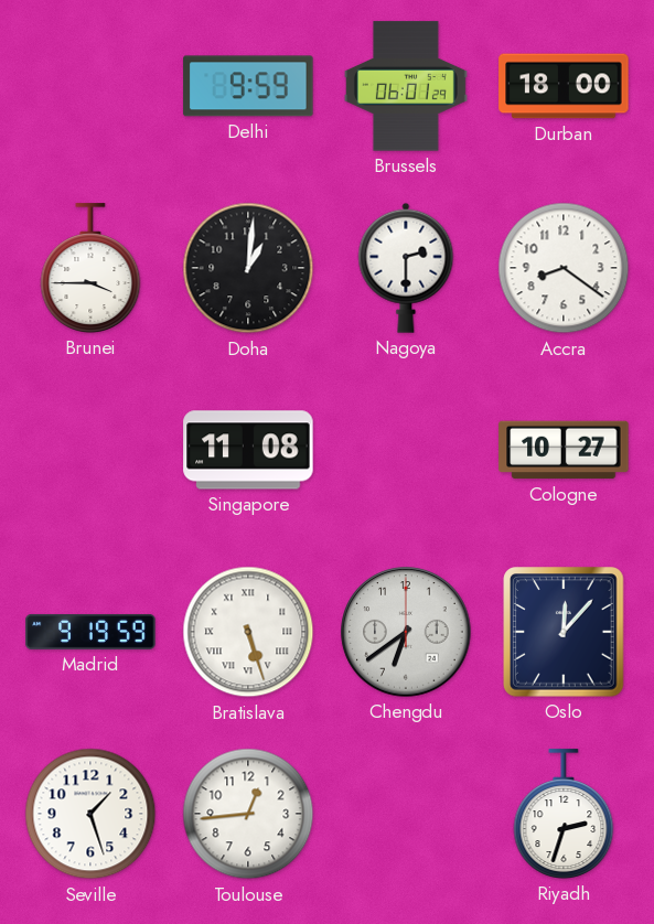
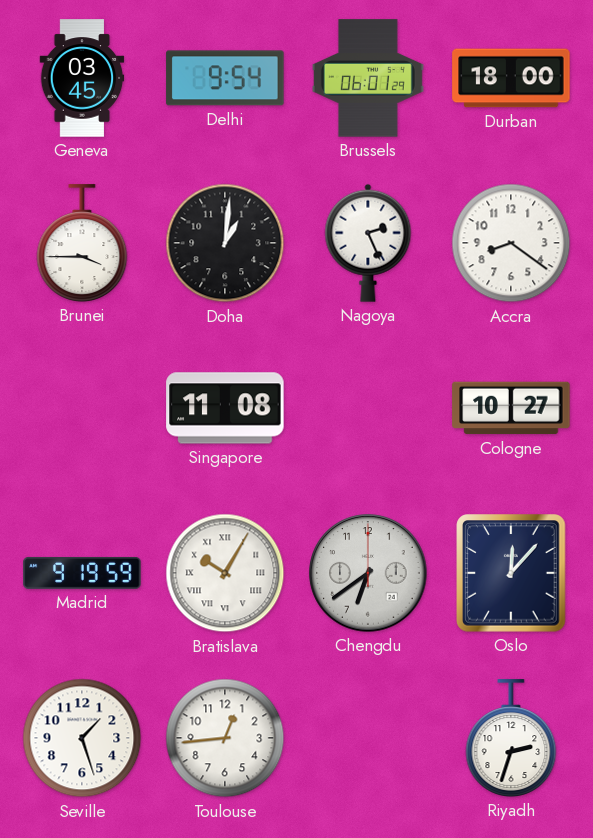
Geneva: none -> 03:45 (82, 78)
Delhi: 9:59 -> 9:54 (225, 78)
Nagoya: 2:30 -> 2:26 (368, 243)
Bratislava: 5:27 -> 10:05 (225, 573)
